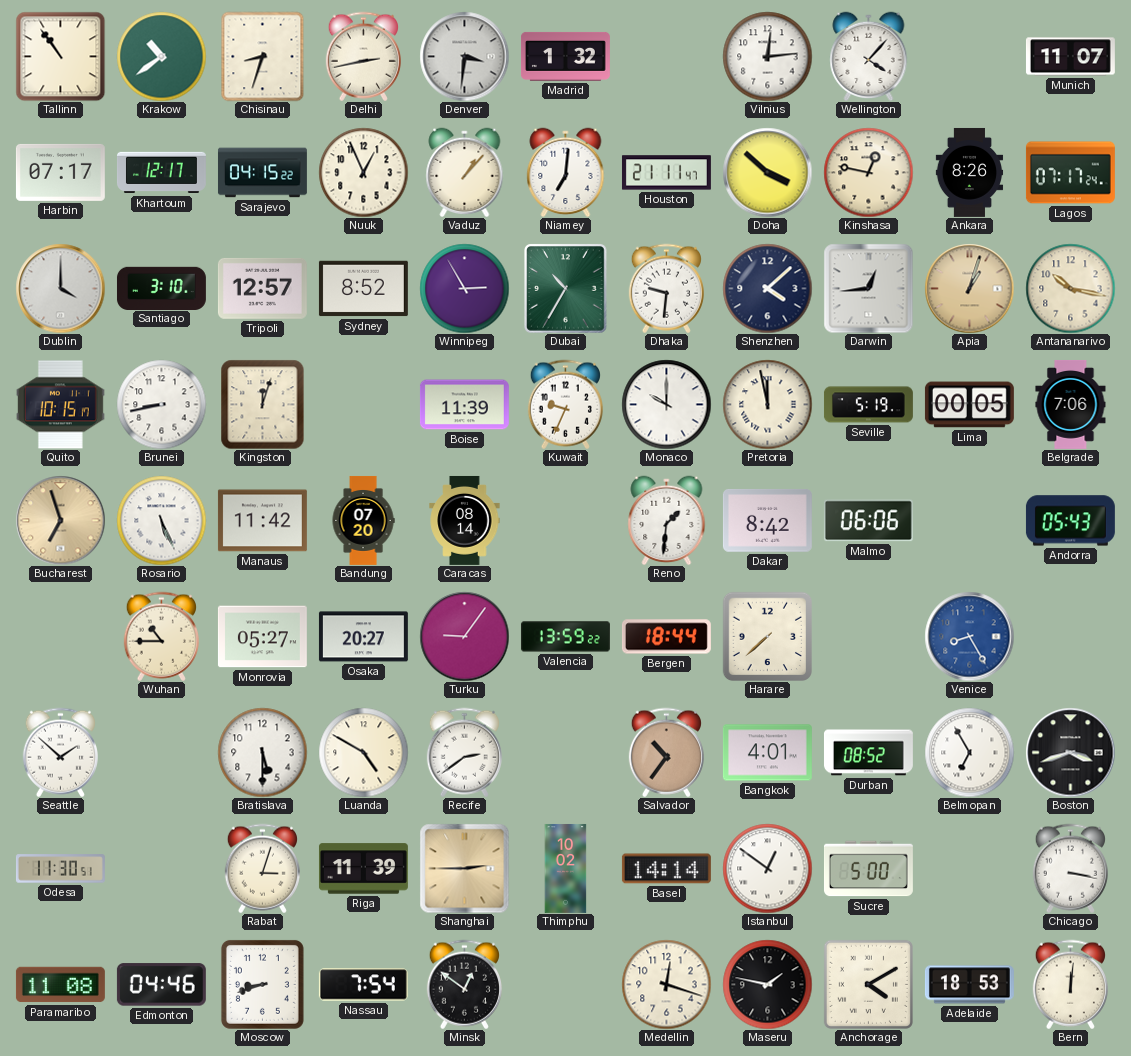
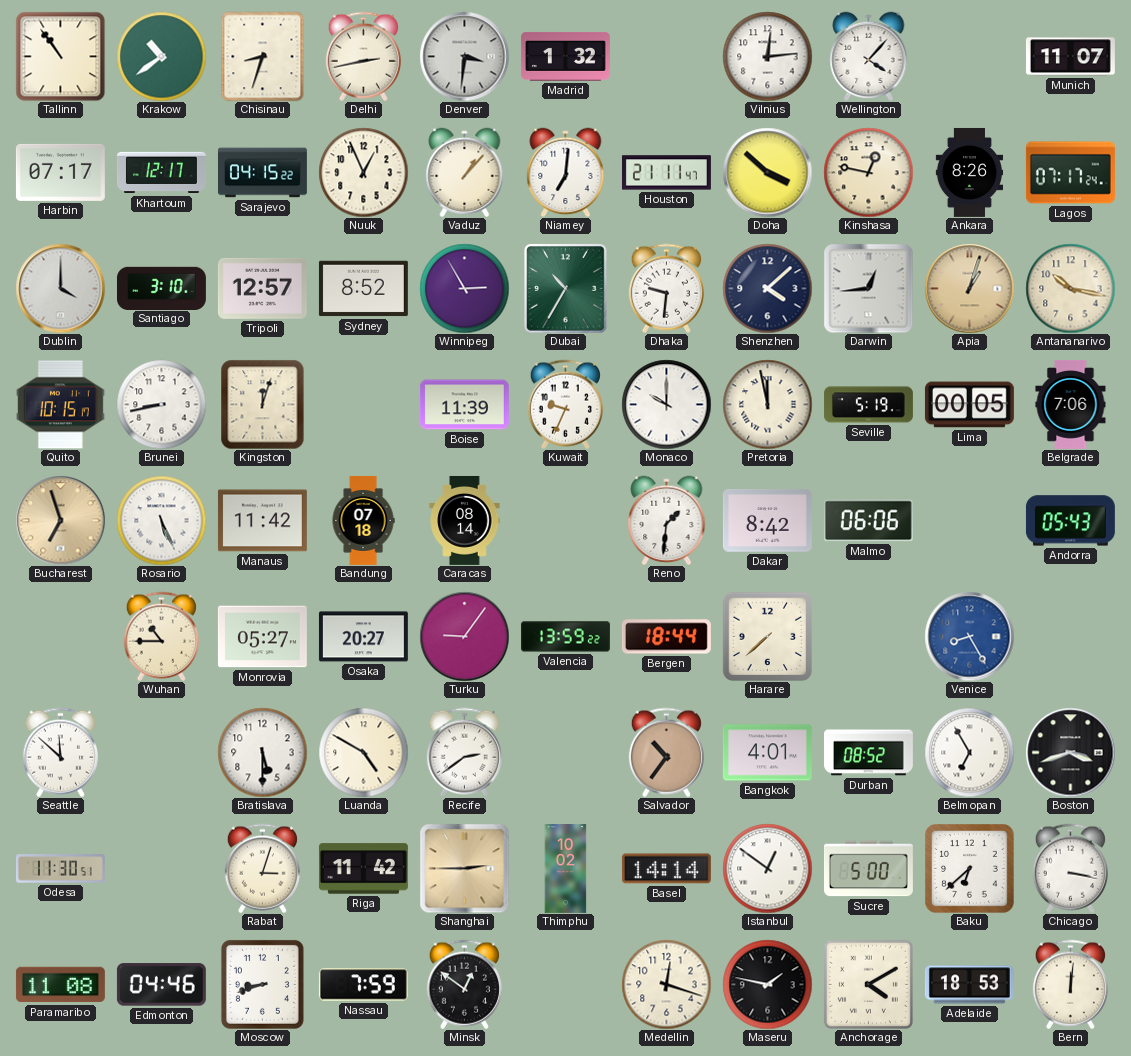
Bandung: 07:20 -> 07:18 (363, 520)
Seattle: 1:52 -> 11:52 (60, 752)
Riga: 11:39 -> 11:42 (363, 869)
Baku: none -> 6:38 (970, 869)
Nassau: 7:54 -> 7:59 (363, 985)
